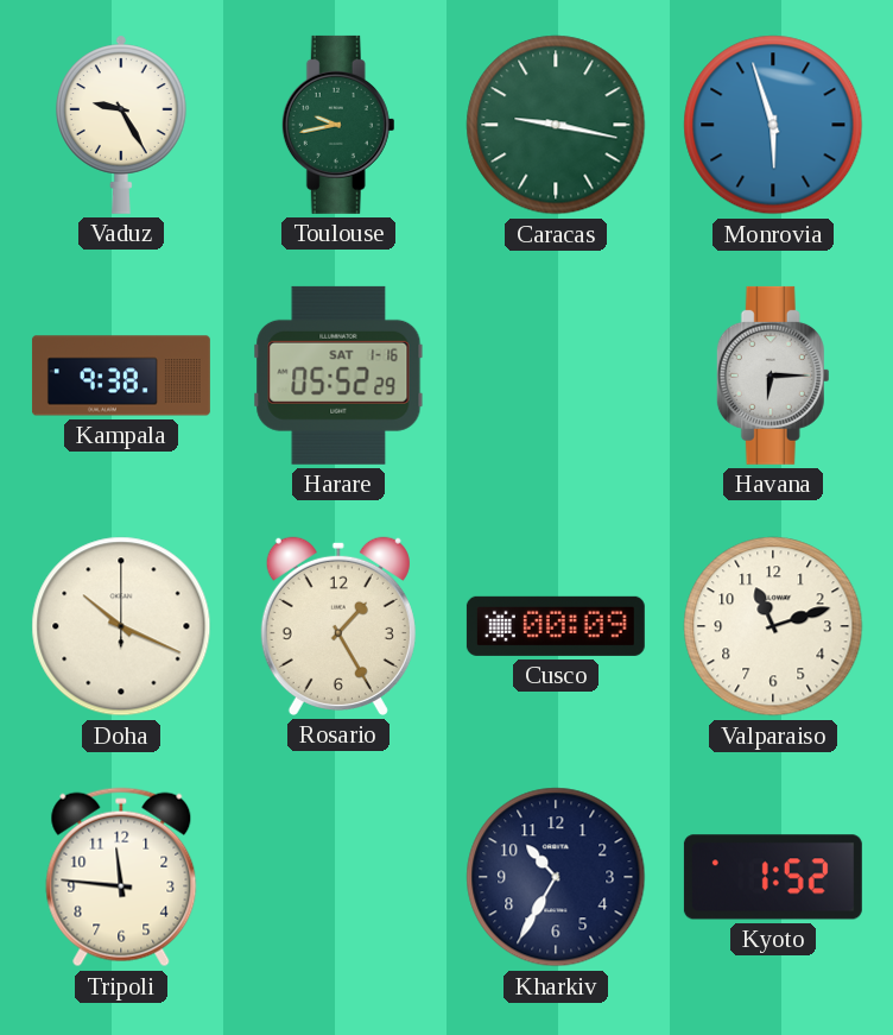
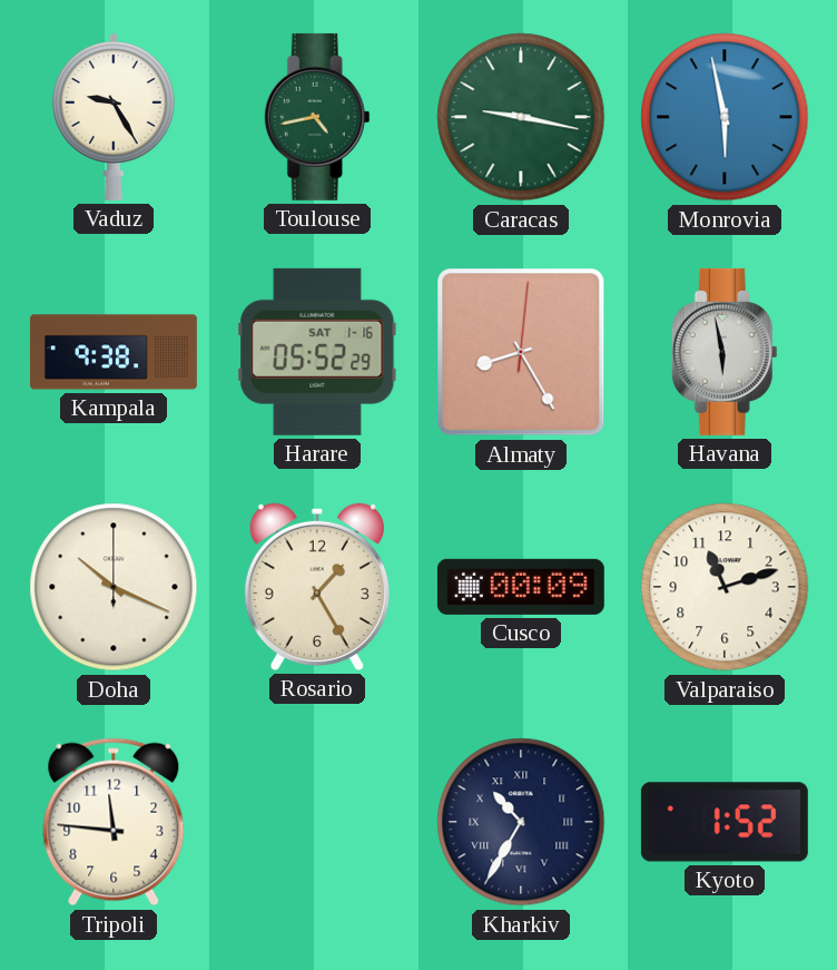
Toulouse: 9:43 -> 4:43 (317, 117)
Monrovia: 5:57 -> 5:58 (725, 117)
Almaty: none -> 8:25 (521, 352)
Havana: 6:15 -> 5:58 (725, 352)
Kharkiv numerals: Arabic -> Roman (521, 822)
